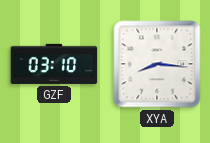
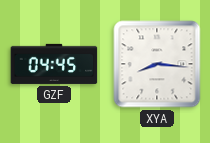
GZF: 03:10 -> 04:45 (54, 64)
